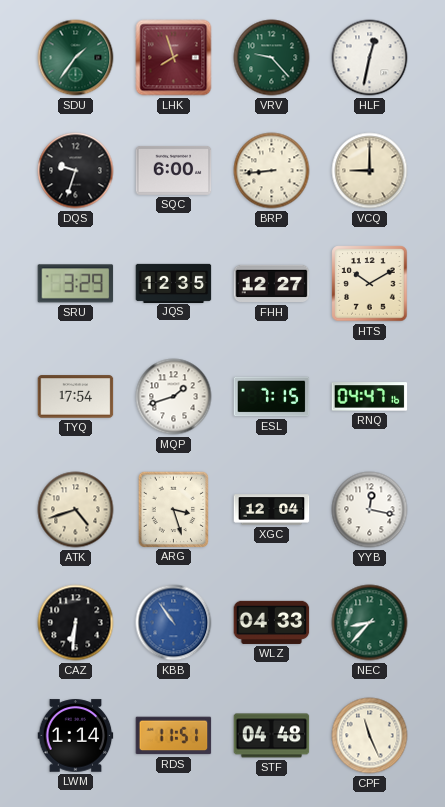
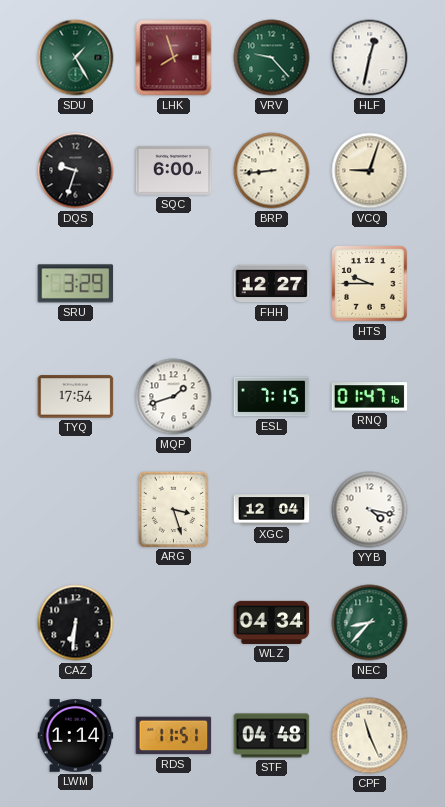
SDU: 1:36 -> 1:25 (76, 58)
VCQ: 9:00 -> 9:03 (370, 171)
JQS: 12:35 -> none (174, 283)
HTS: 10:10 -> 9:45 (370, 284)
RNQ: 04:47 -> 01:47 (370, 397)
ATK: 4:42 -> none (76, 510)
YYB: 12:17 -> 4:17 (370, 510)
KBB: 10:54 -> none (174, 623)
WLZ: 04:33 -> 04:34 (272, 622)
